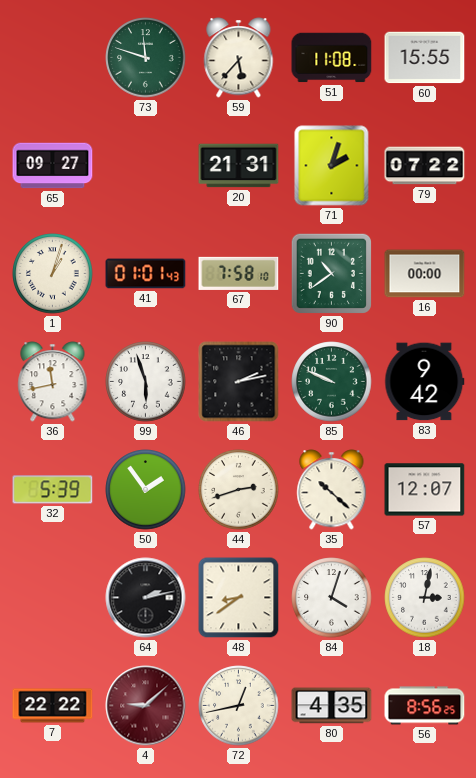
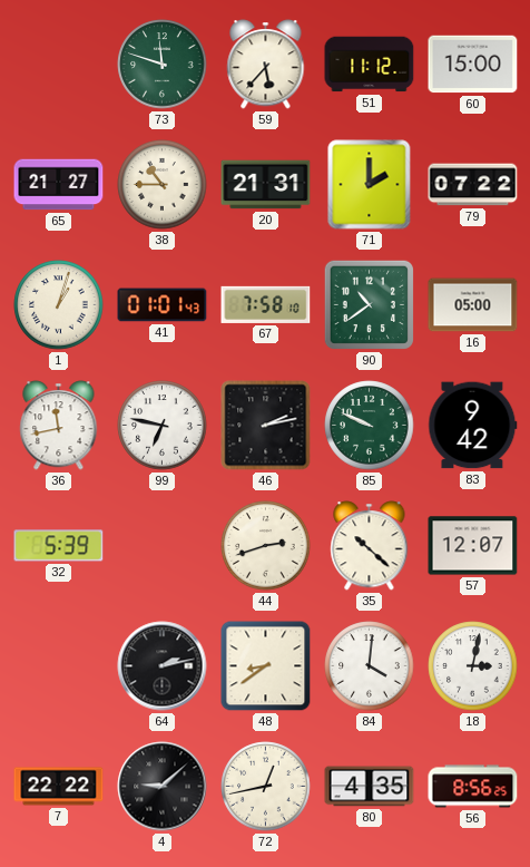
51: 11:08 -> 11:12 (370, 65)
60: 15:55 -> 15:00 (473, 65)
65: 09:27 -> 21:27 (59, 185)
38: none -> 10:45 (163, 185)
71: 2:03 -> 2:00 (370, 185)
16: 00:00 -> 05:00 (473, 305)
99: 5:57 -> 6:47 (163, 426)
50: 1:54 -> none (146, 490)
84: 4:03 -> 4:01 (370, 666)
4 dial: burgundy -> black (163, 787)
